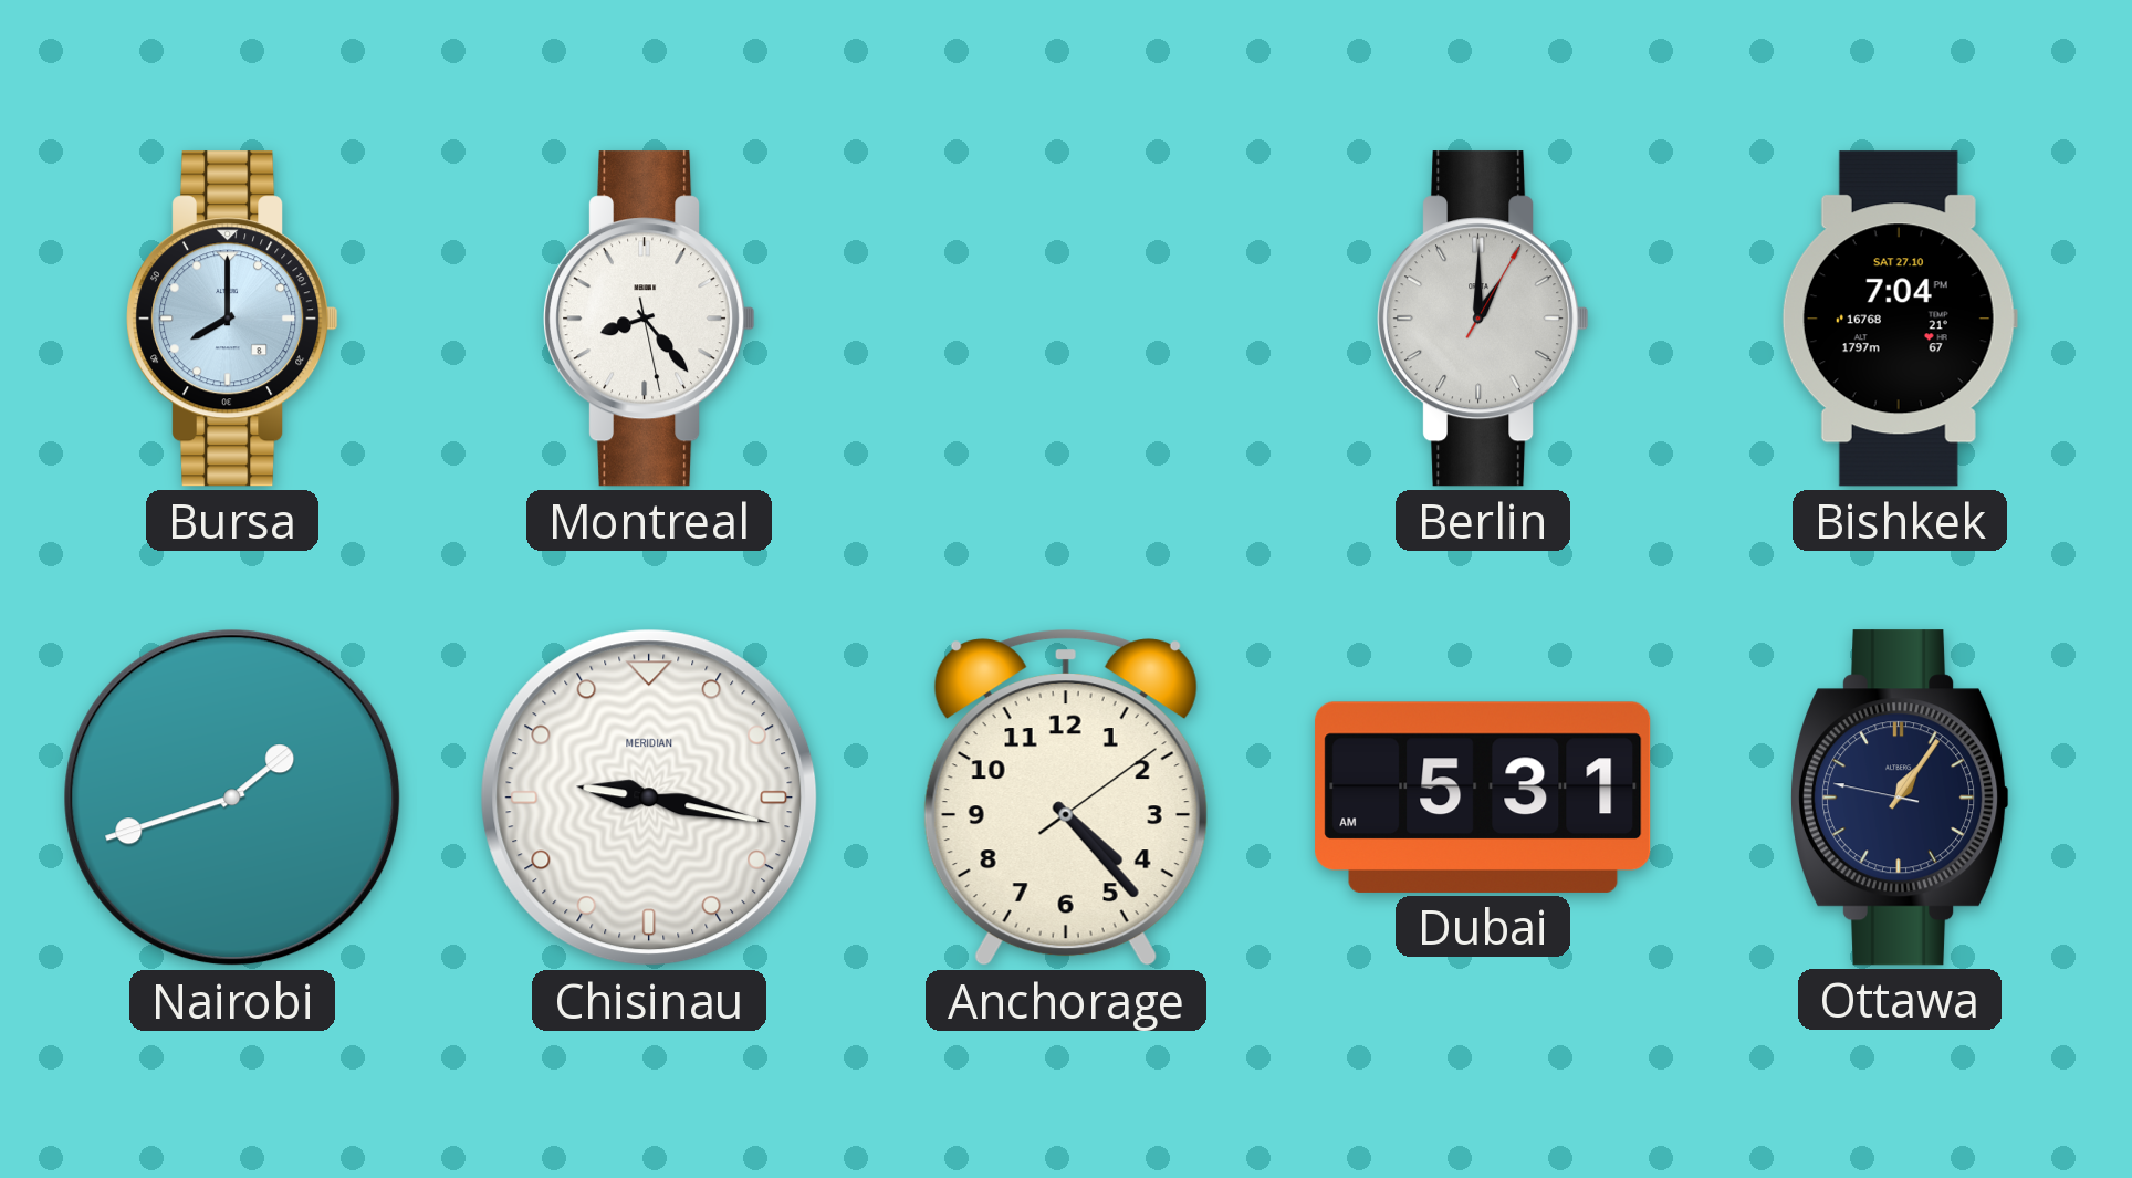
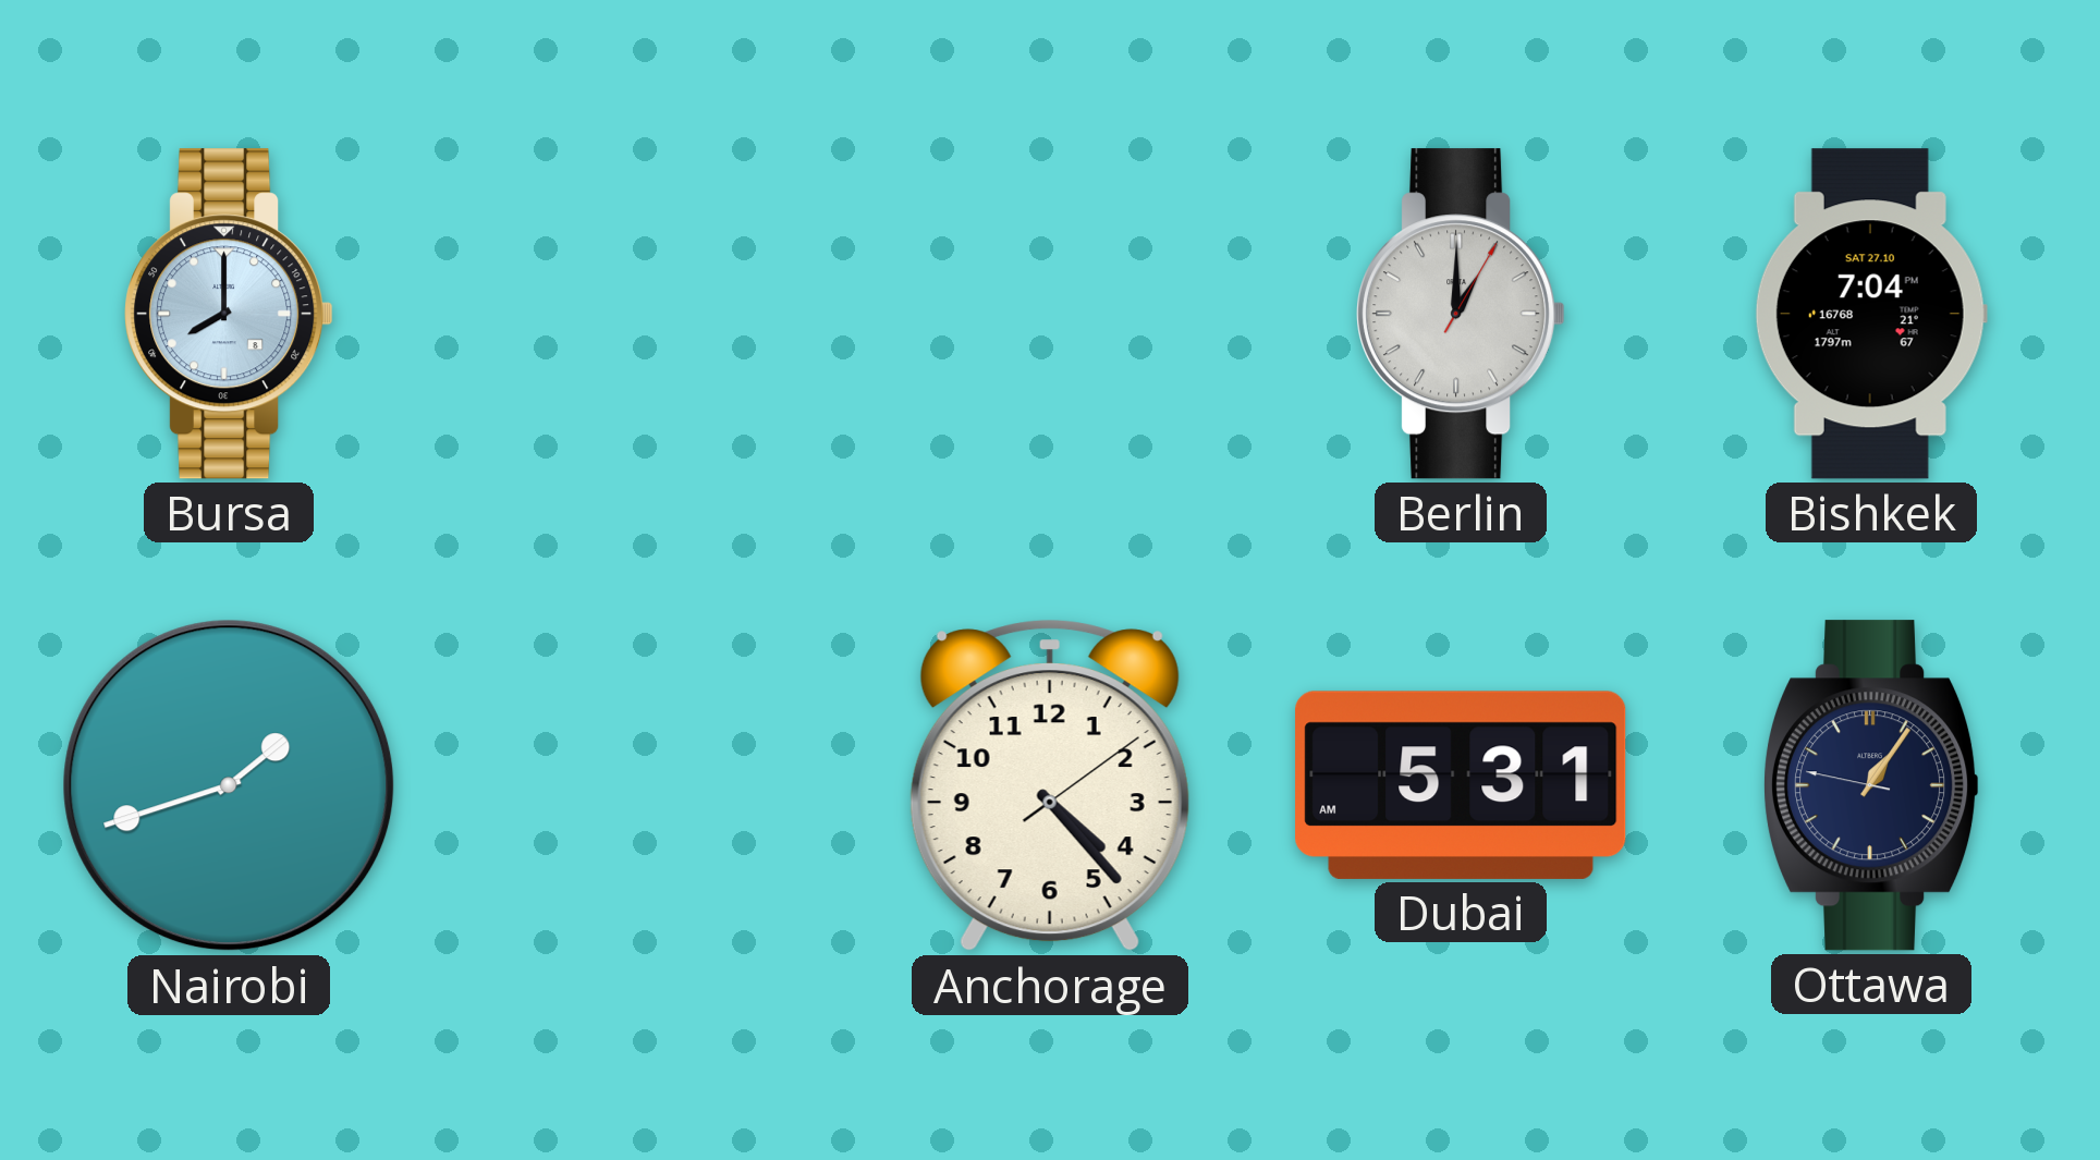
Montreal: 8:23 -> none (649, 319)
Chisinau: 9:17 -> none (649, 798)
